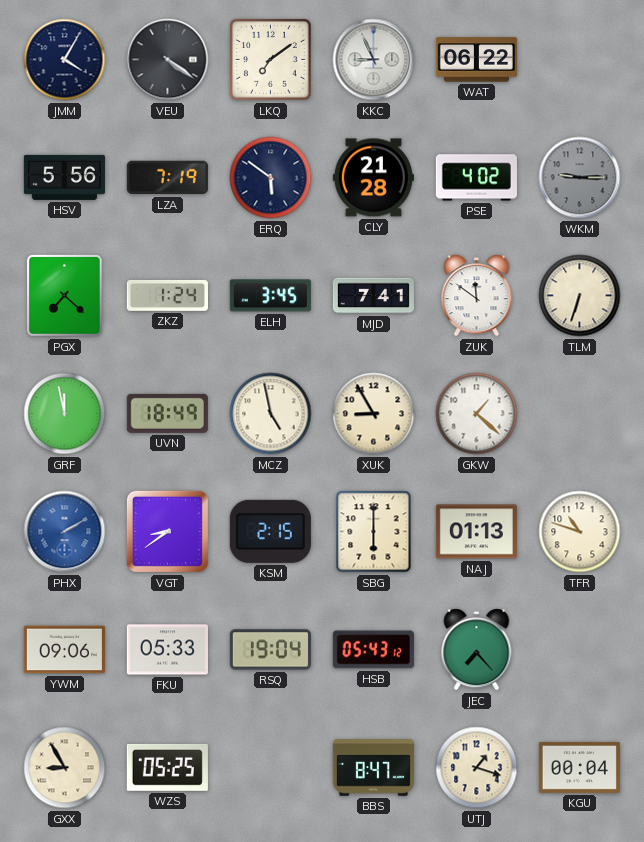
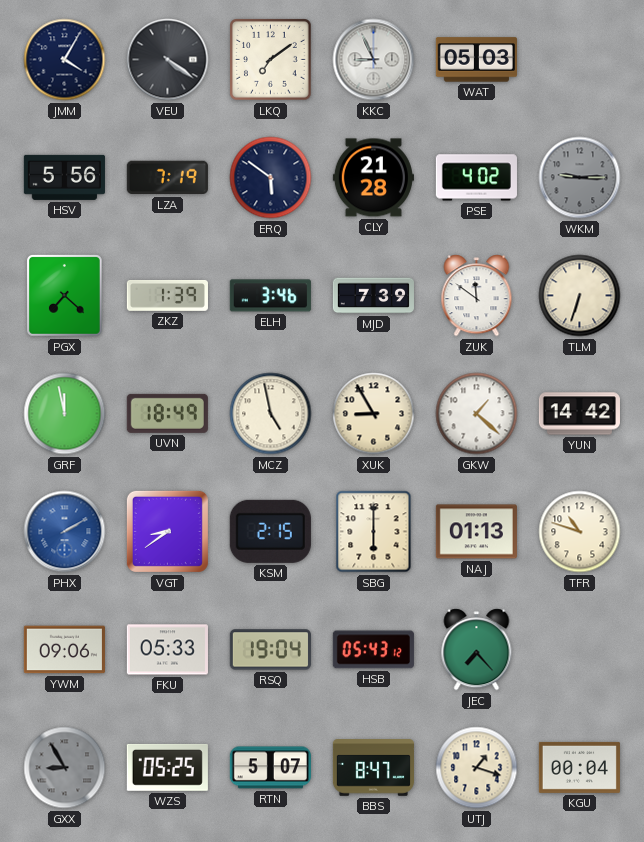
WAT: 06:22 -> 05:03 (476, 60)
ZKZ: 1:24 -> 1:39 (167, 295)
ELH: 3:45 -> 3:46 (270, 296)
MJD: 7:41 -> 7:39 (373, 296)
YUN: none -> 14:42 (579, 414)
GXX dial: cream -> grey (65, 768)
RTN: none -> 5:07 (270, 768)
